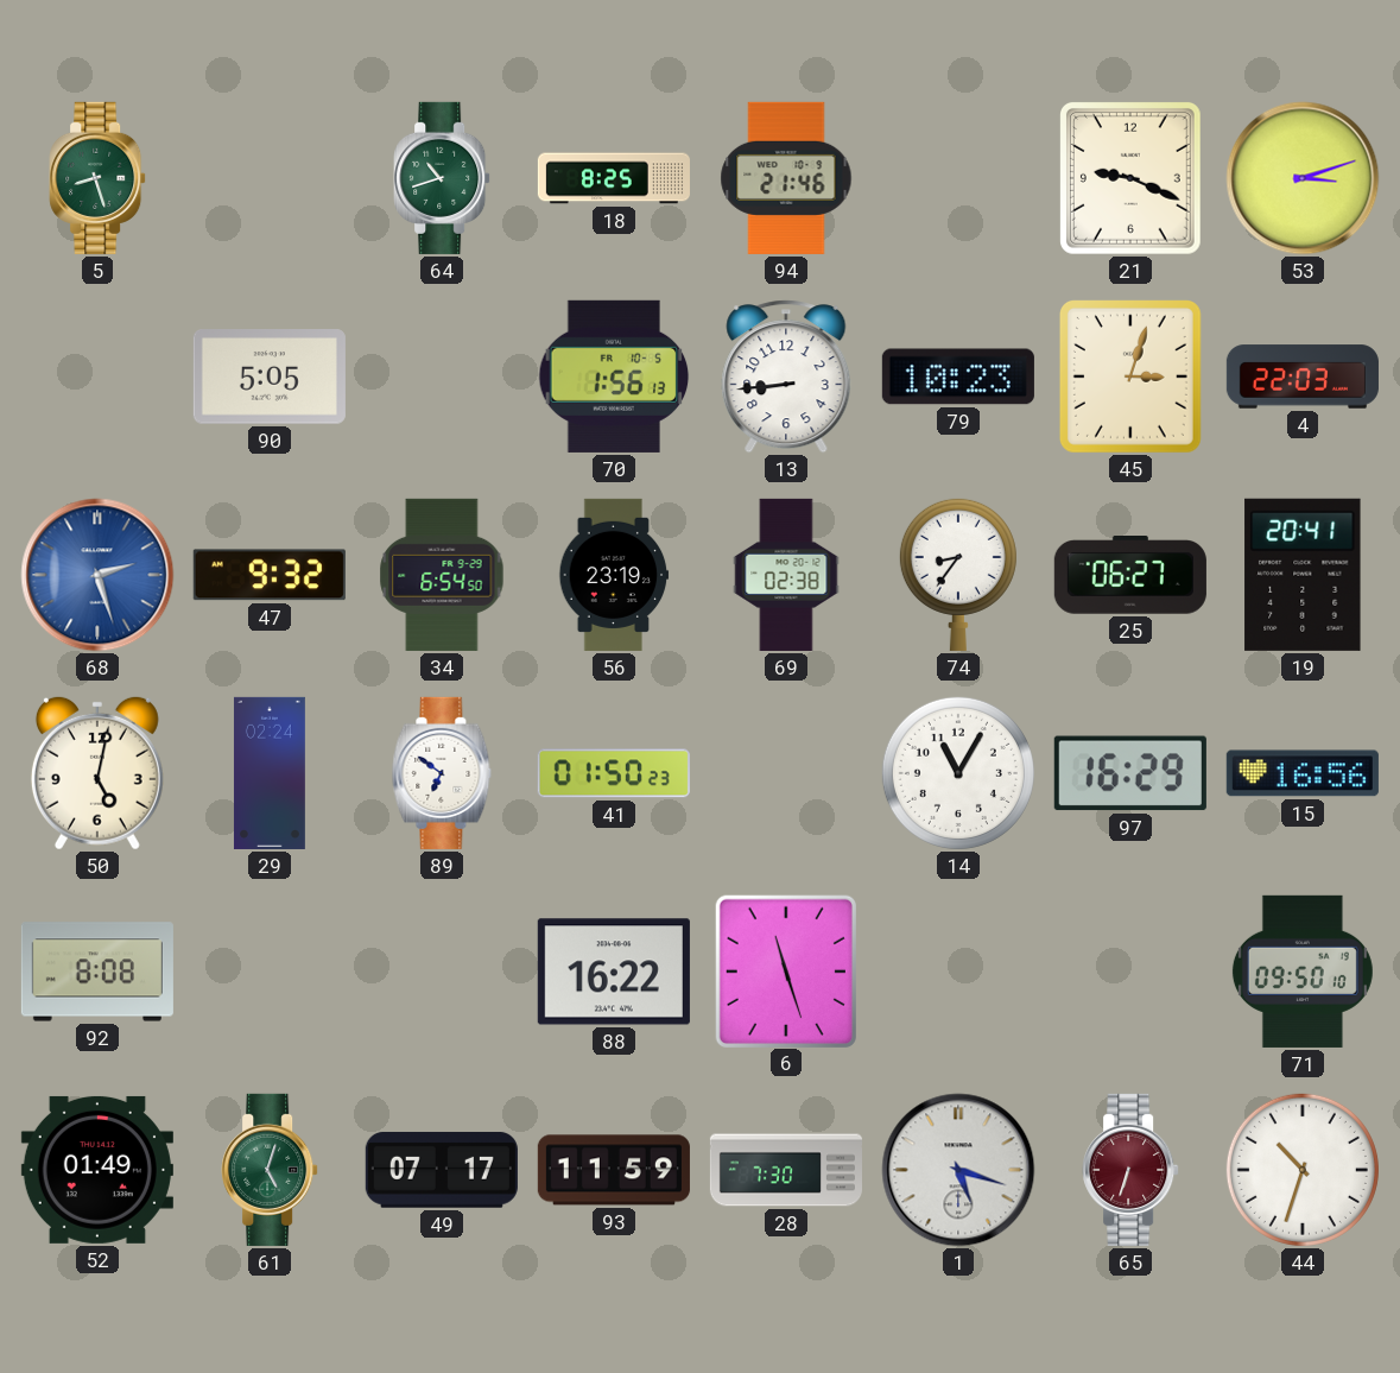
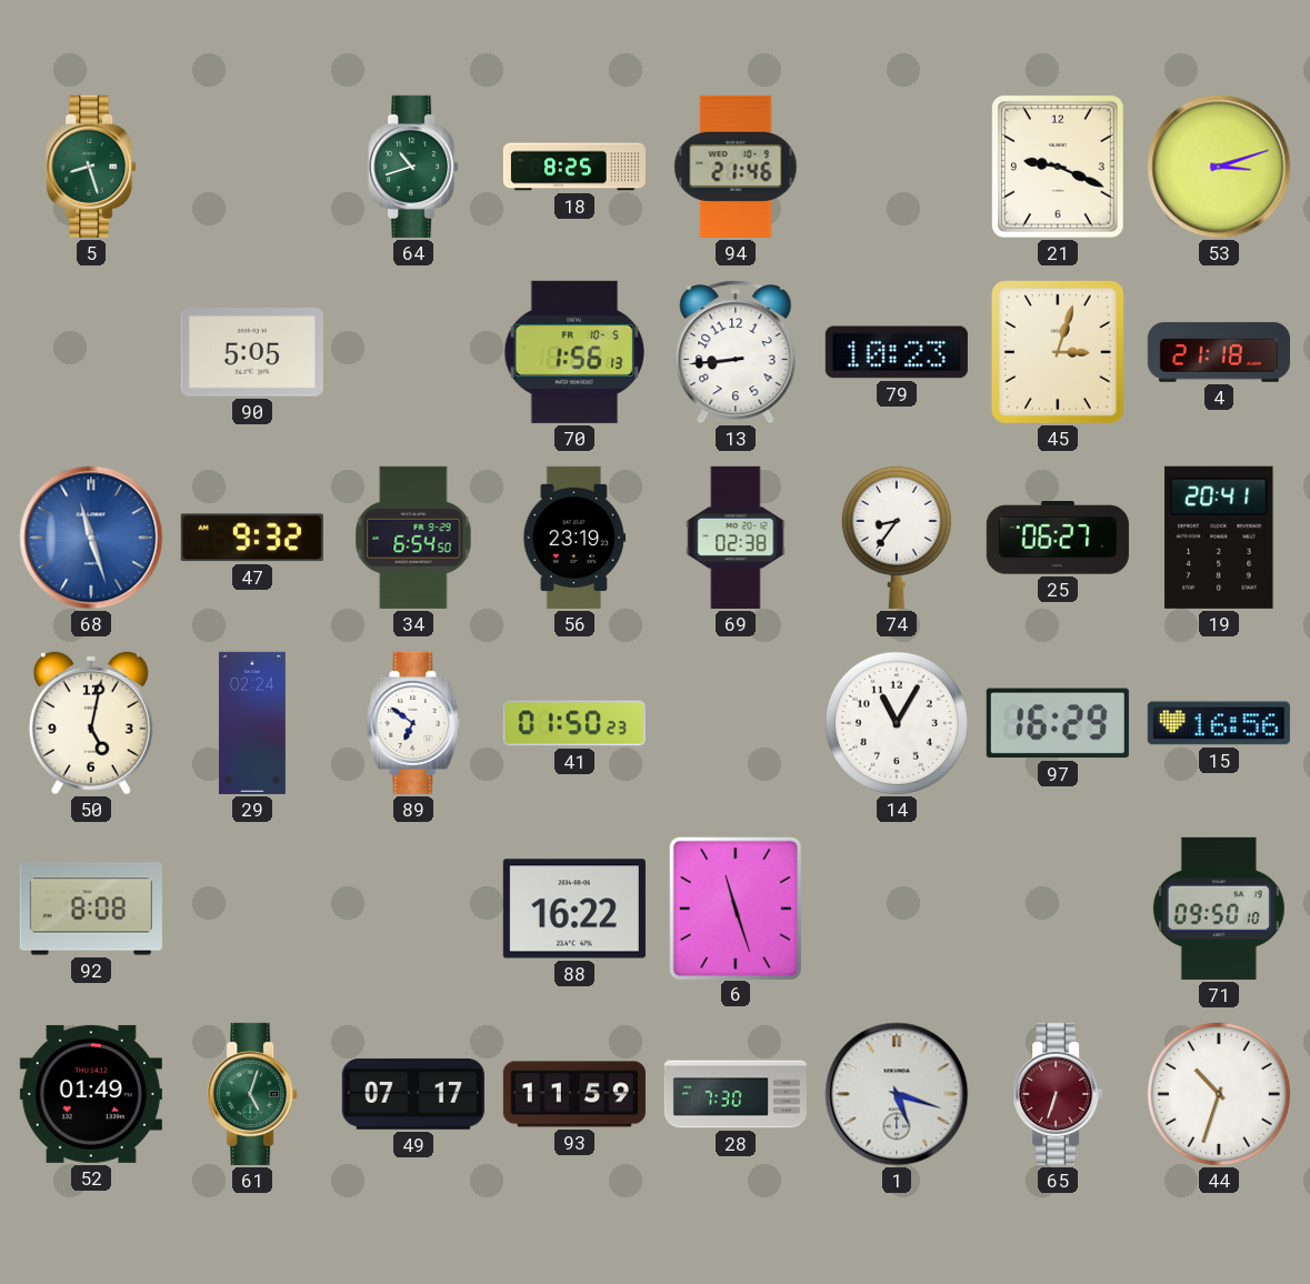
4: 22:03 -> 21:18 (1219, 352)
68: 2:27 -> 11:27 (91, 538)
